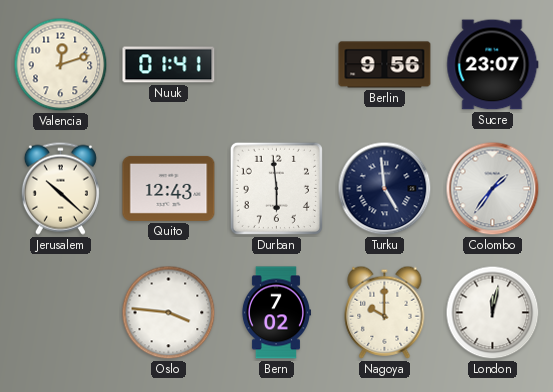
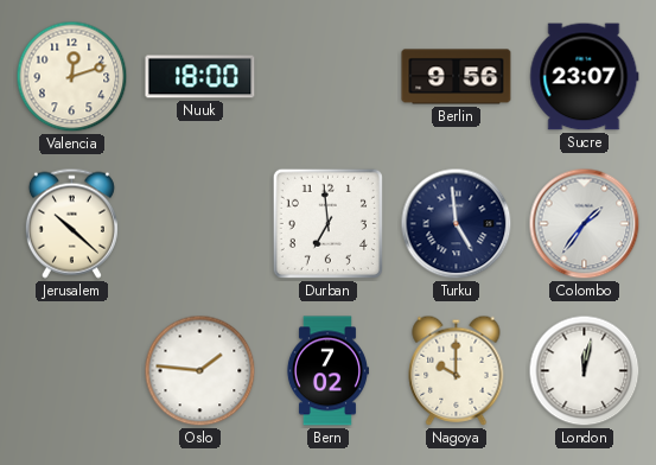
Nuuk: 01:41 -> 18:00 (200, 77)
Quito: 12:43 -> none (169, 188)
Durban: 5:59 -> 6:59 (327, 223)
Oslo: 3:46 -> 1:46 (200, 371)
